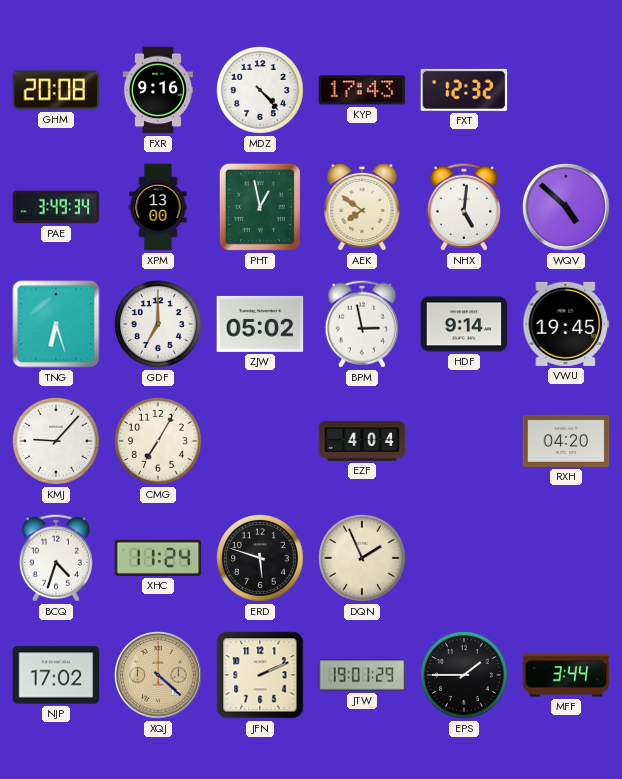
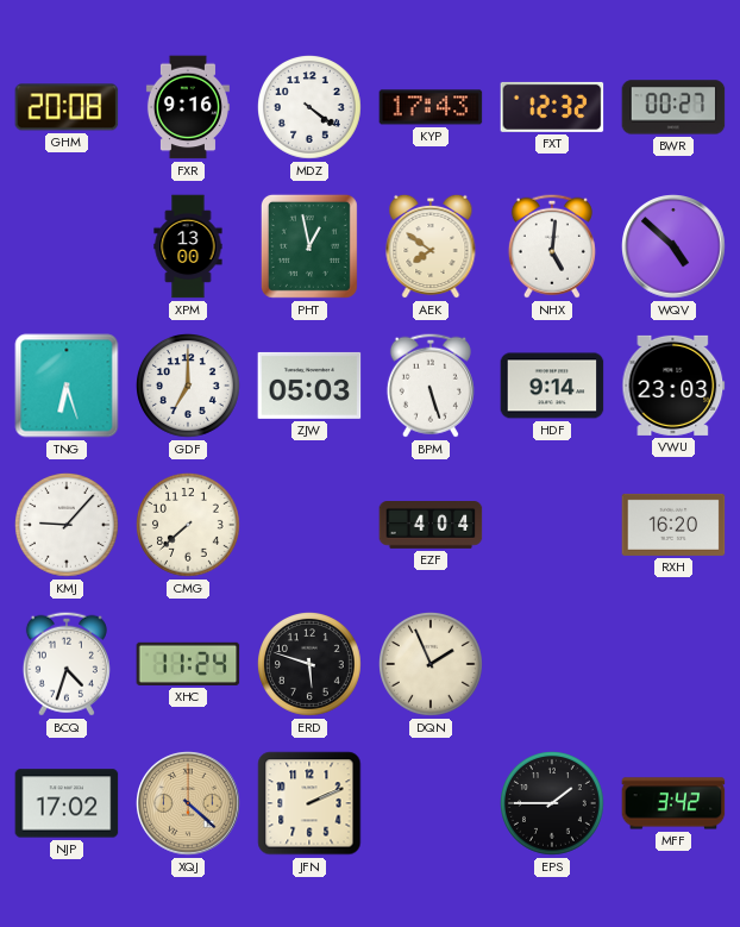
MDZ: 4:23 -> 4:21 (311, 108)
BWR: none -> 00:27 (673, 107)
PAE: 3:49 -> none (56, 207)
ZJW: 05:02 -> 05:03 (309, 386)
BPM: 2:58 -> 5:27 (431, 386)
VWU: 19:45 -> 23:03 (673, 386)
CMG: 7:05 -> 7:38 (189, 526)
RXH: 04:20 -> 16:20 (673, 525)
JTW: 19:01 -> none (362, 675)
MFF: 3:44 -> 3:42 (673, 803)
